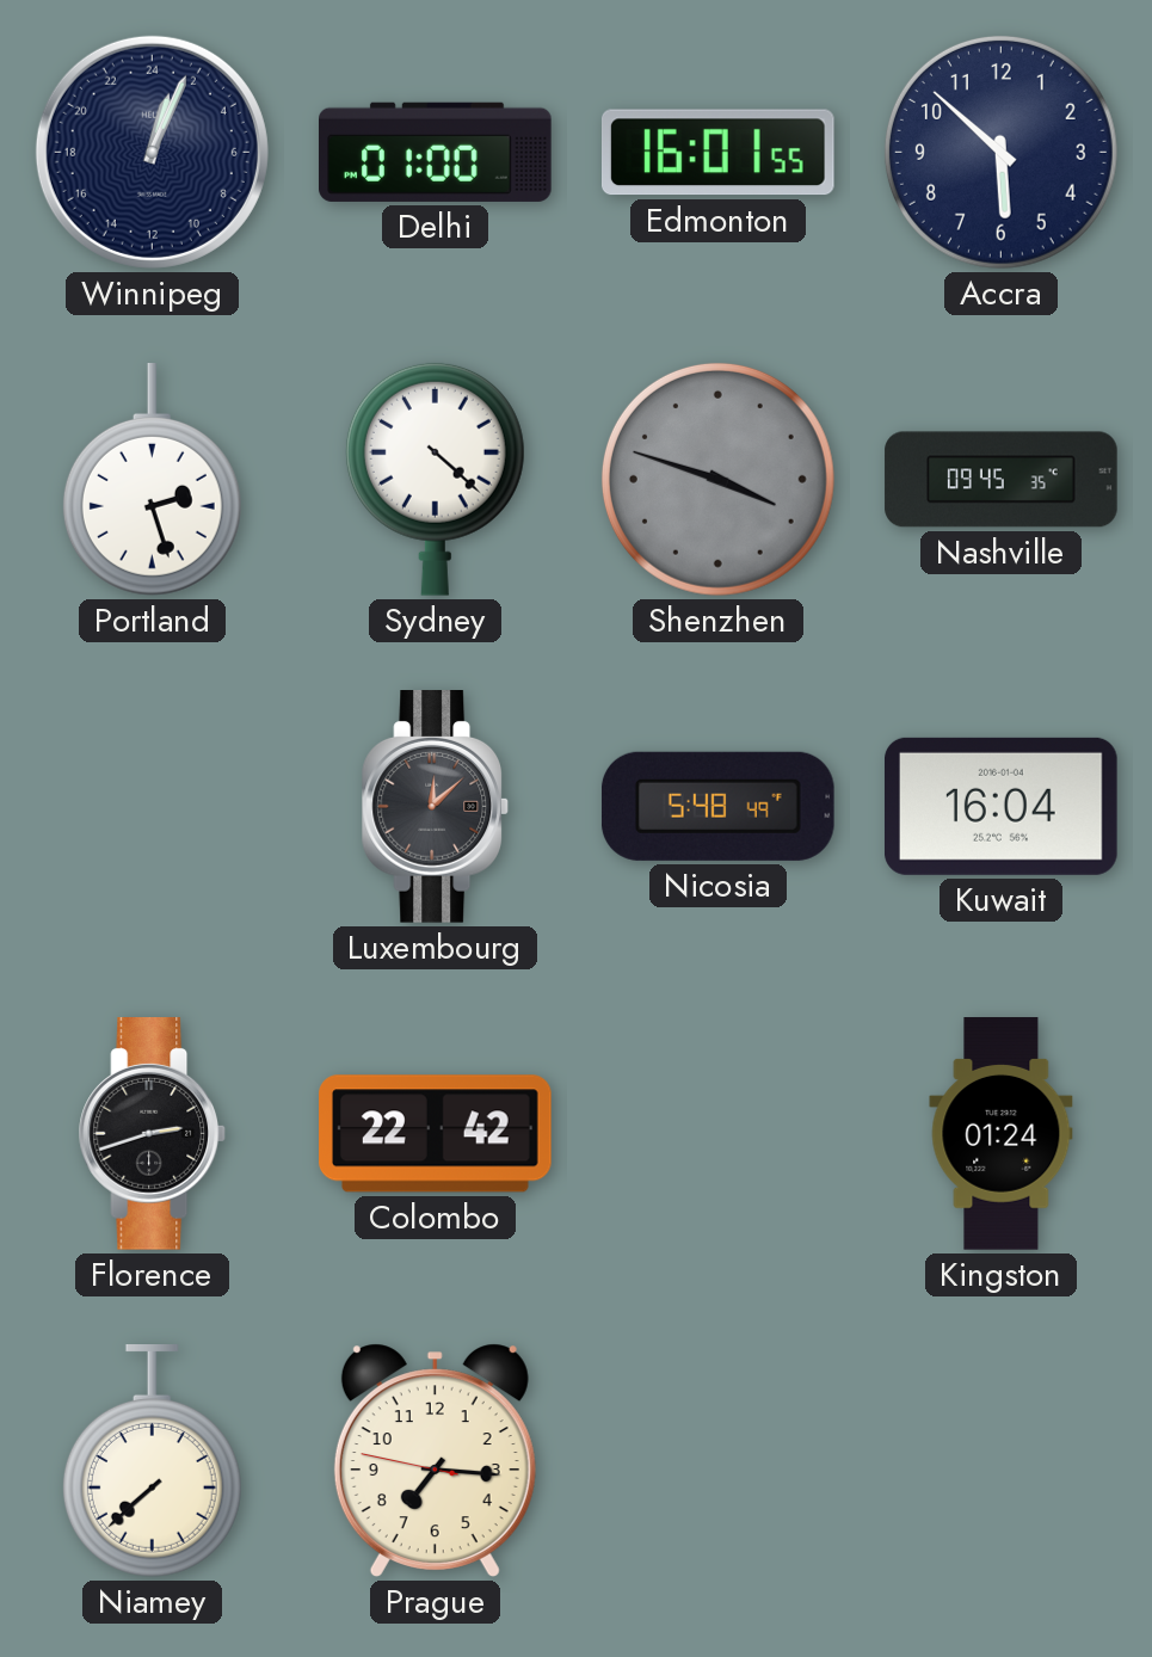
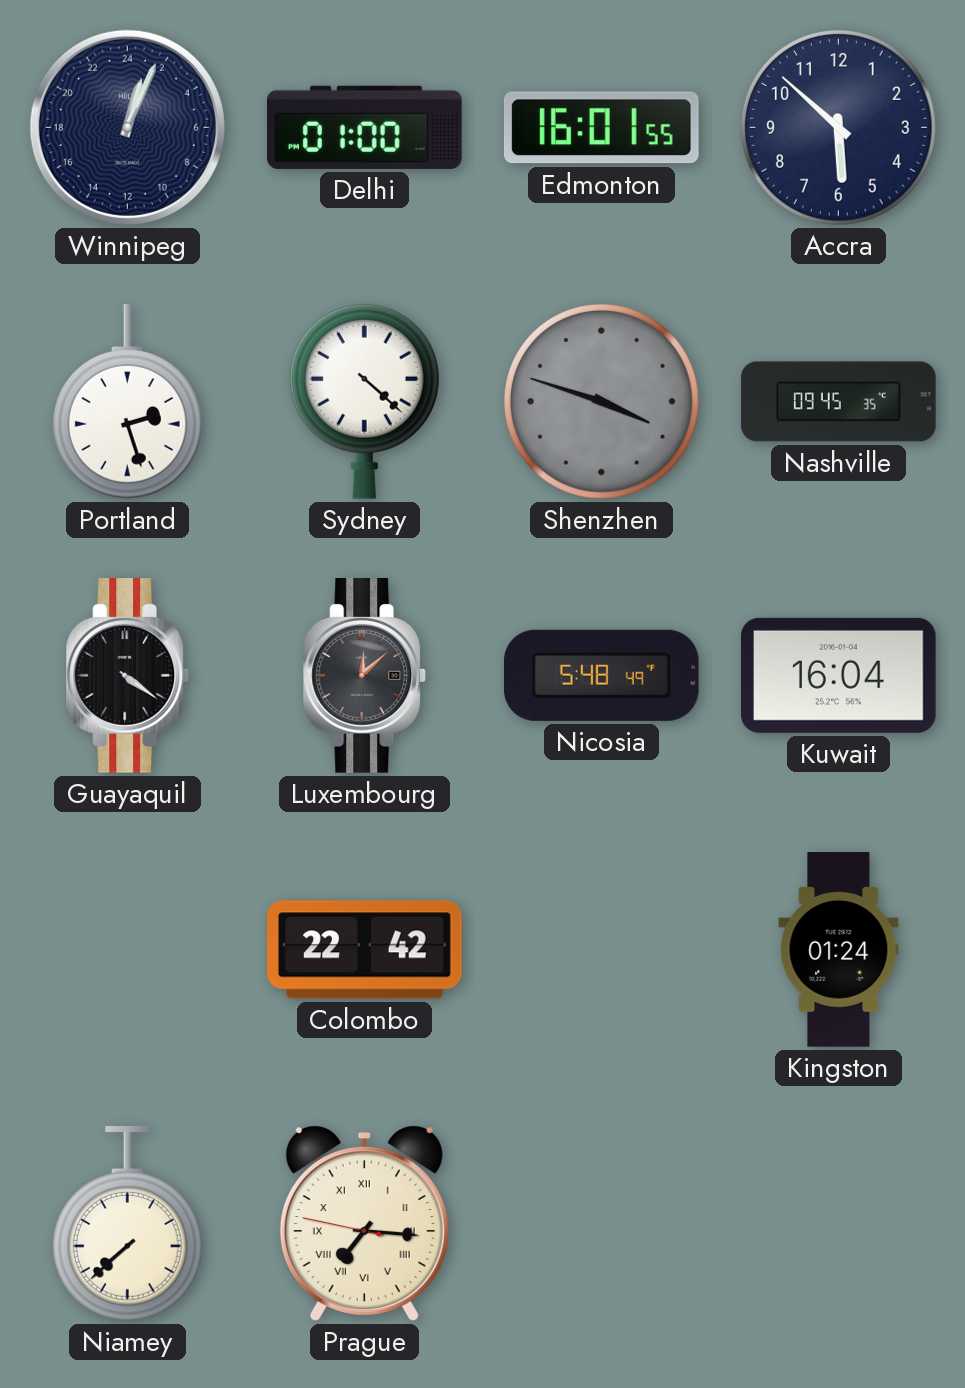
Guayaquil: none -> 4:21 (127, 676)
Florence: 2:42 -> none (152, 1134)
Prague numerals: Arabic -> Roman (364, 1223)
